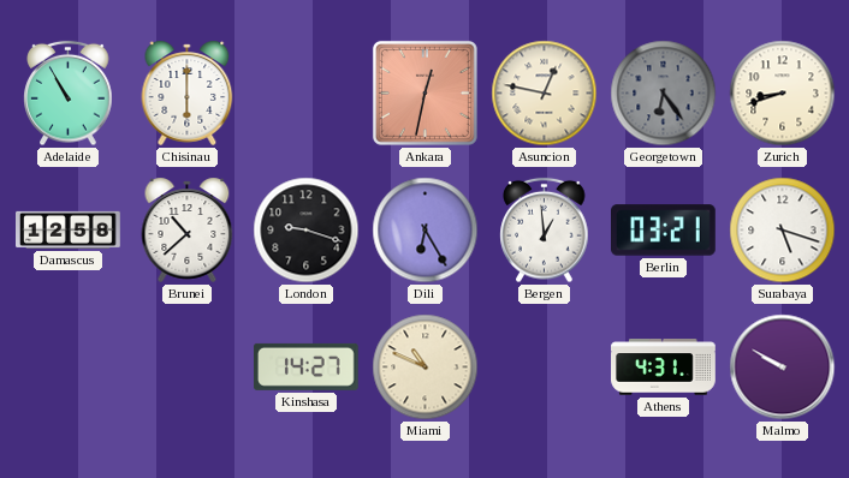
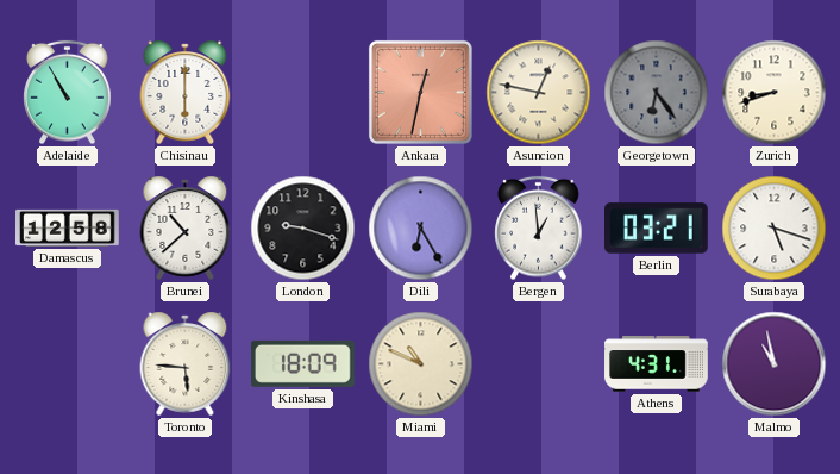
Toronto: none -> 5:46 (186, 363)
Kinshasa: 14:27 -> 18:09 (302, 363)
Malmo: 9:50 -> 10:58 (775, 364)
